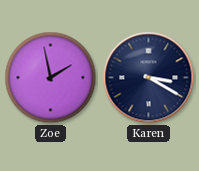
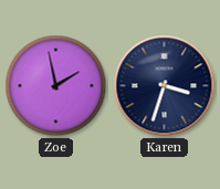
Karen: 3:20 -> 3:33 (165, 86)
